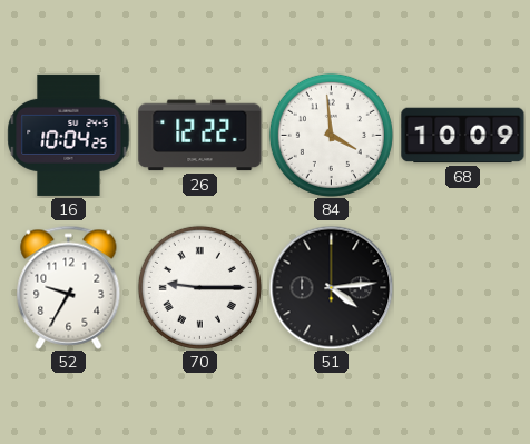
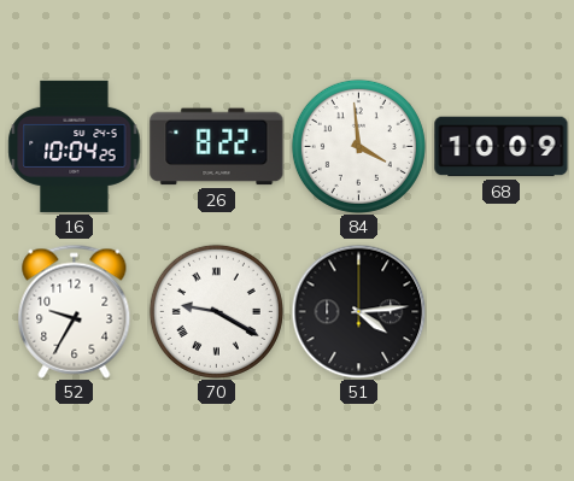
26: 12:22 -> 8:22 (217, 147)
70: 9:15 -> 9:20 (216, 311)
